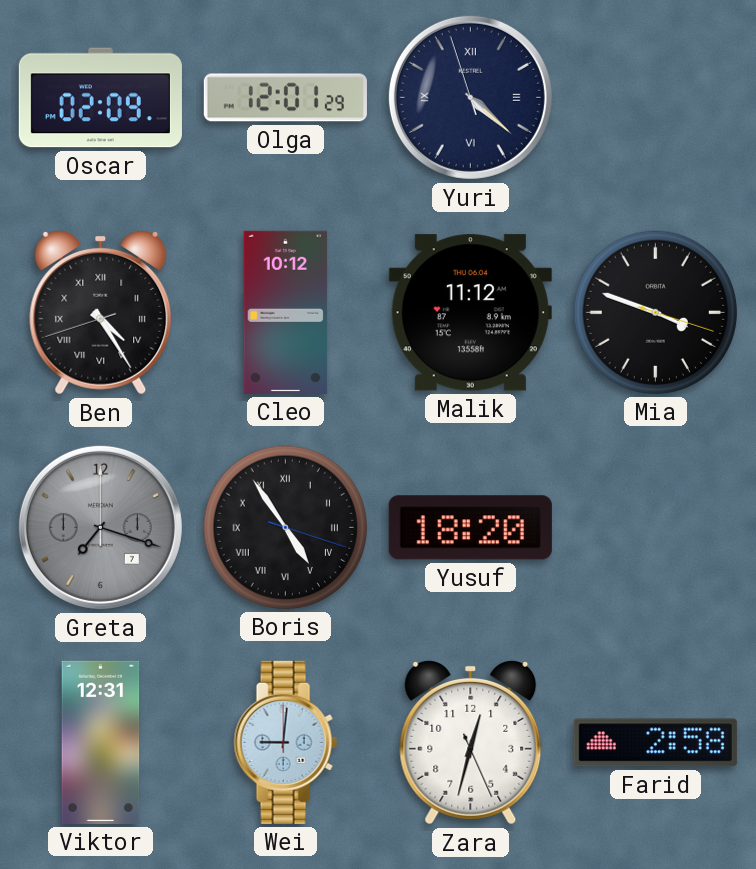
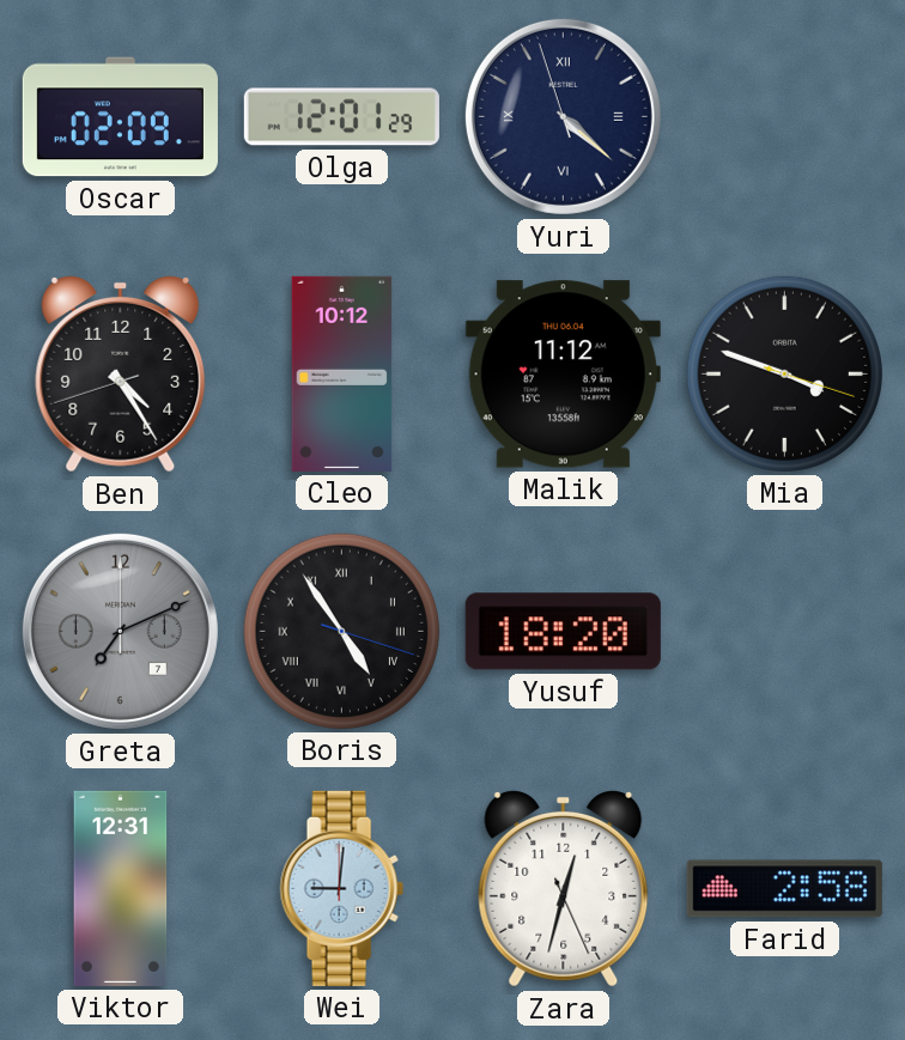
Ben numerals: Roman -> Arabic (121, 373)
Greta: 7:18 -> 7:11 (120, 631)
